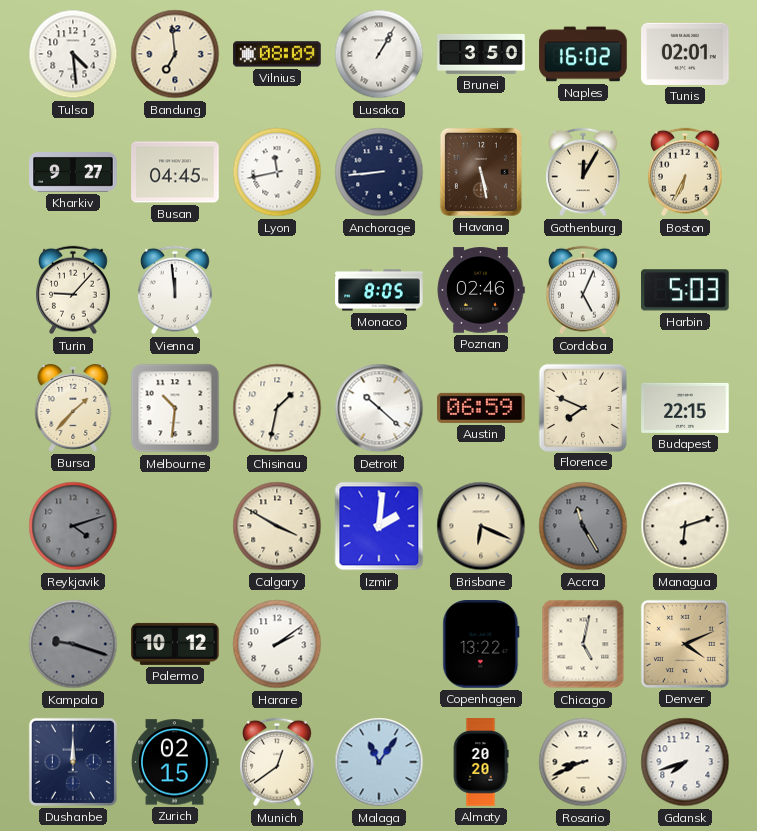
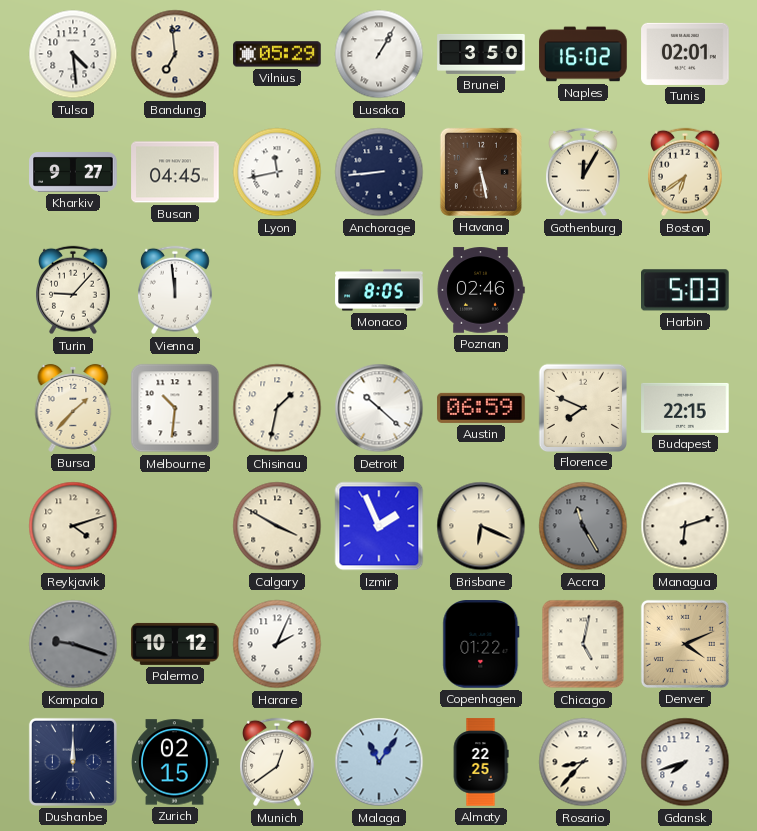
Vilnius: 08:09 -> 05:29 (277, 54)
Boston: 6:34 -> 6:39 (686, 172)
Cordoba: 5:04 -> none (584, 290)
Reykjavik dial: grey -> cream (73, 526)
Izmir: 2:01 -> 1:56 (379, 526)
Harare: 2:09 -> 2:04 (277, 644)
Copenhagen: 13:22 -> 01:22 (481, 644)
Almaty: 20:20 -> 22:25 (481, 762)
Rosario: 8:41 -> 8:37 (583, 762)
